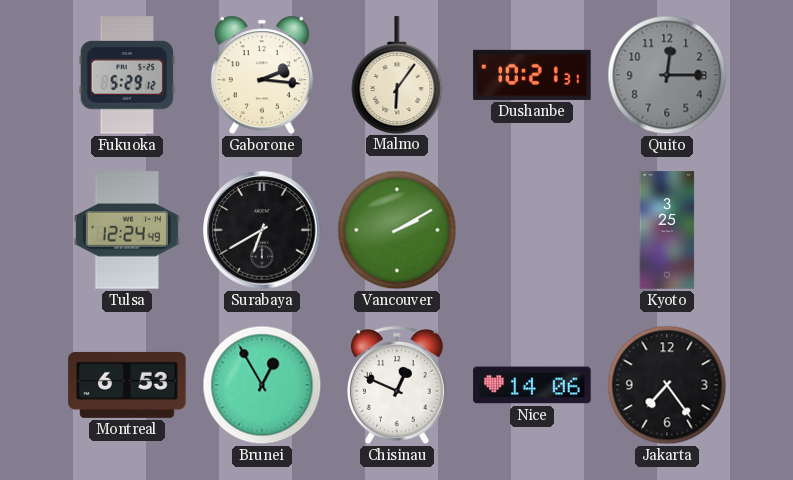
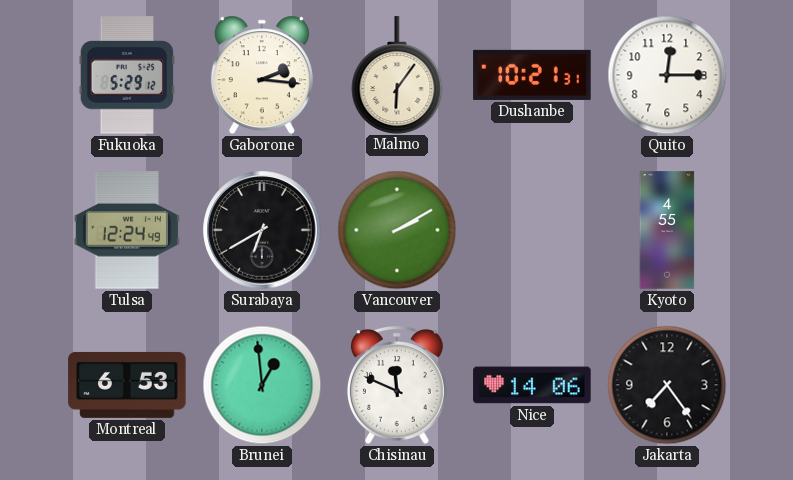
Quito dial: grey -> white (667, 75)
Kyoto: 3:25 -> 4:55 (667, 230)
Brunei: 12:55 -> 12:59 (262, 385)
Chisinau: 12:49 -> 11:49 (397, 385)
